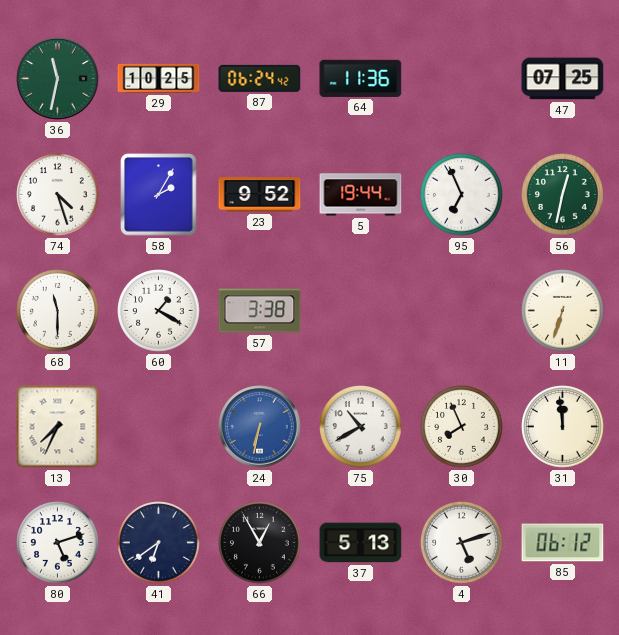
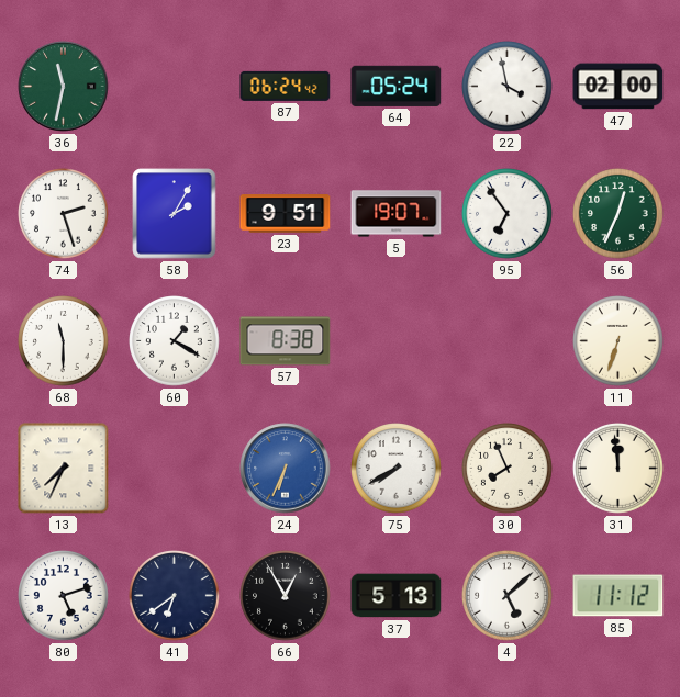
29: 10:25 -> none (159, 78)
64: 11:36 -> 05:24 (397, 86)
22: none -> 3:58 (508, 87)
47: 07:25 -> 02:00 (618, 87)
74: 4:27 -> 2:27 (64, 214)
23: 9:52 -> 9:51 (286, 214)
5: 19:44 -> 19:07 (397, 214)
95: 6:56 -> 6:54 (508, 214)
56: 12:32 -> 12:34 (618, 214)
57: 3:38 -> 8:38 (286, 341)
24: 6:32 -> 6:34 (286, 469)
75: 10:40 -> 7:40 (397, 469)
4: 5:12 -> 5:08 (508, 596)
85: 06:12 -> 11:12 (618, 596)
